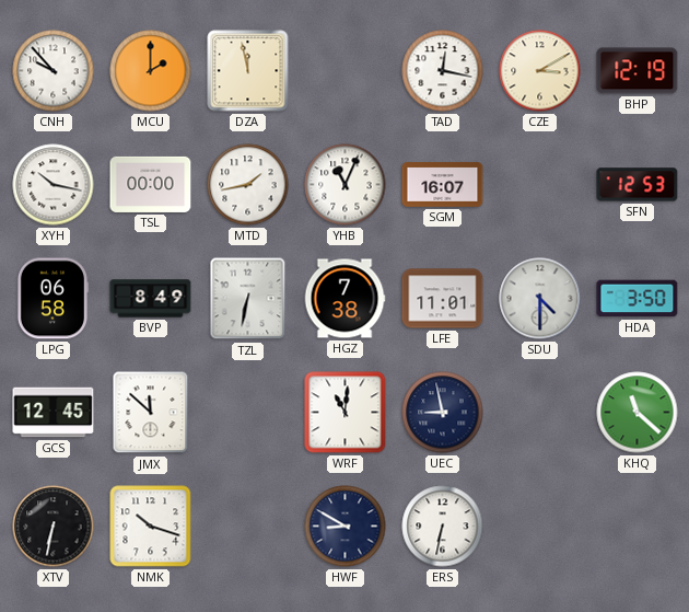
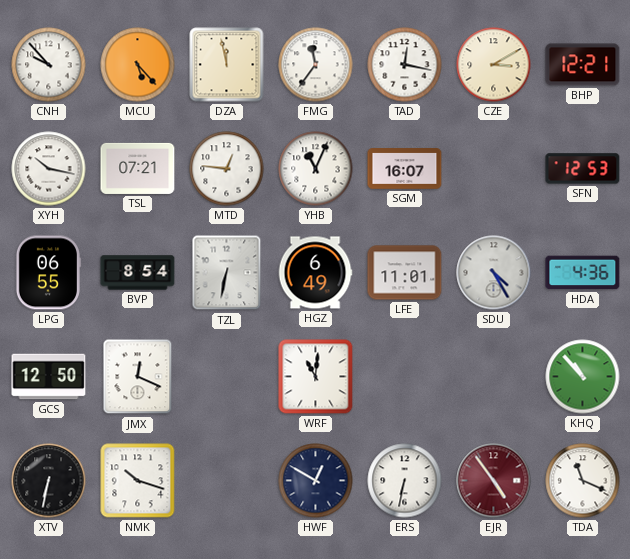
MCU: 2:00 -> 5:23 (138, 65)
FMG: none -> 11:36 (316, 65)
BHP: 12:19 -> 12:21 (583, 65)
TSL: 00:00 -> 07:21 (138, 168)
MTD: 1:43 -> 12:46 (227, 169)
LPG: 06:58 -> 06:55 (47, 273)
BVP: 8:49 -> 8:54 (138, 273)
HGZ: 7:38 -> 6:49 (315, 273)
SDU: 4:30 -> 4:25 (494, 273)
HDA: 3:50 -> 4:36 (583, 273)
GCS: 12:45 -> 12:50 (49, 377)
JMX: 11:52 -> 12:19 (138, 377)
UEC: 8:58 -> none (443, 413)
KHQ: 11:22 -> 10:53 (583, 377)
HWF: 8:50 -> 12:50 (316, 481)
EJR: none -> 4:54 (494, 481)
TDA: none -> 11:19 (583, 481)
